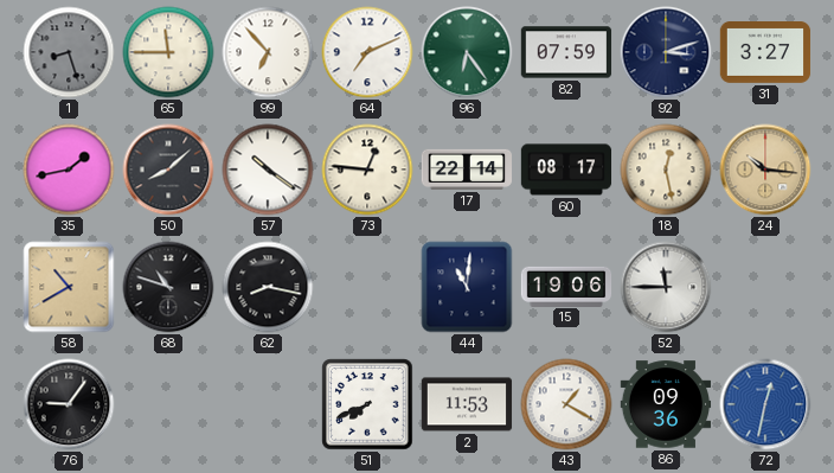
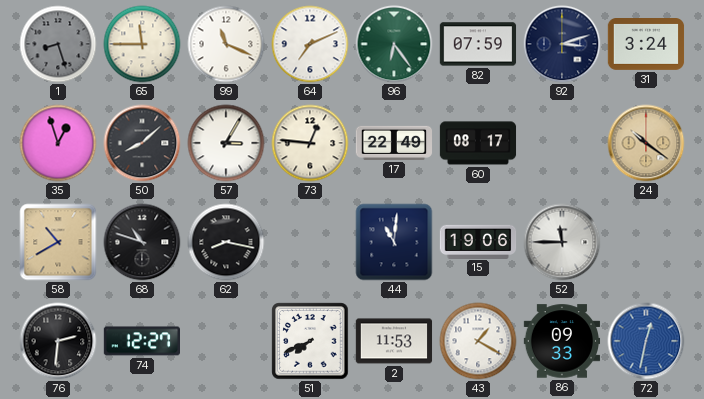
99: 6:53 -> 11:19 (226, 44)
31: 3:27 -> 3:24 (646, 45)
35: 1:43 -> 12:57 (58, 143)
57: 10:21 -> 3:05 (226, 143)
17: 22:14 -> 22:49 (394, 143)
18: 12:28 -> none (666, 170)
24: 10:16 -> 10:21 (646, 143)
76: 9:06 -> 2:31 (58, 341)
74: none -> 12:27 (141, 341)
86: 09:36 -> 09:33 (562, 341)
